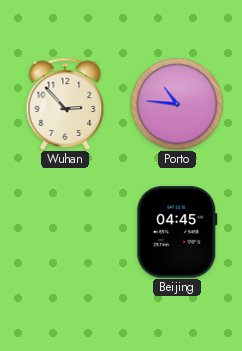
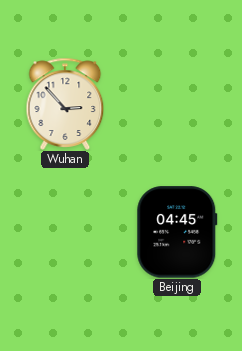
Porto: 10:46 -> none (177, 104)
